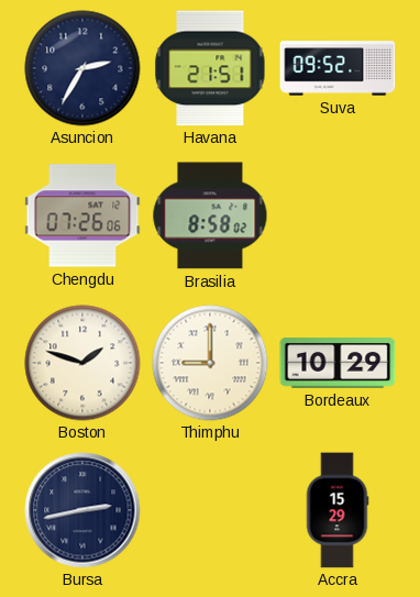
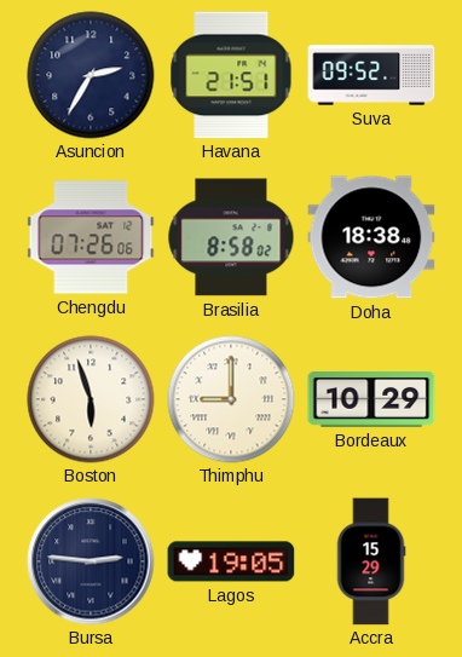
Doha: none -> 18:38 (371, 237)
Boston: 1:48 -> 5:57 (91, 399)
Bursa: 2:43 -> 2:46 (91, 561)
Lagos: none -> 19:05 (231, 561)
